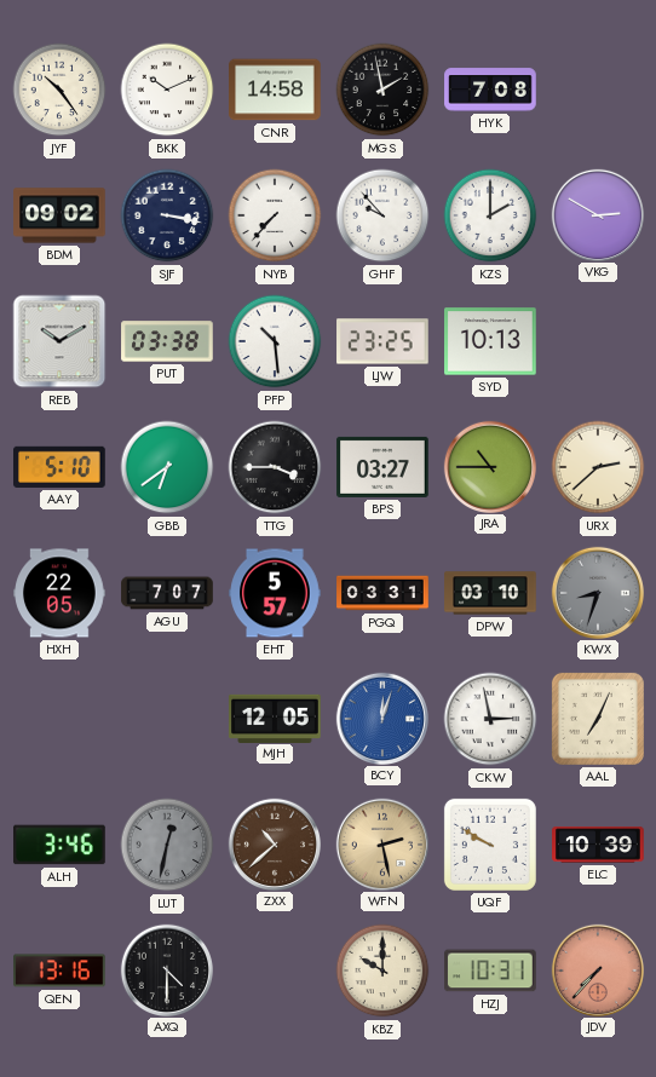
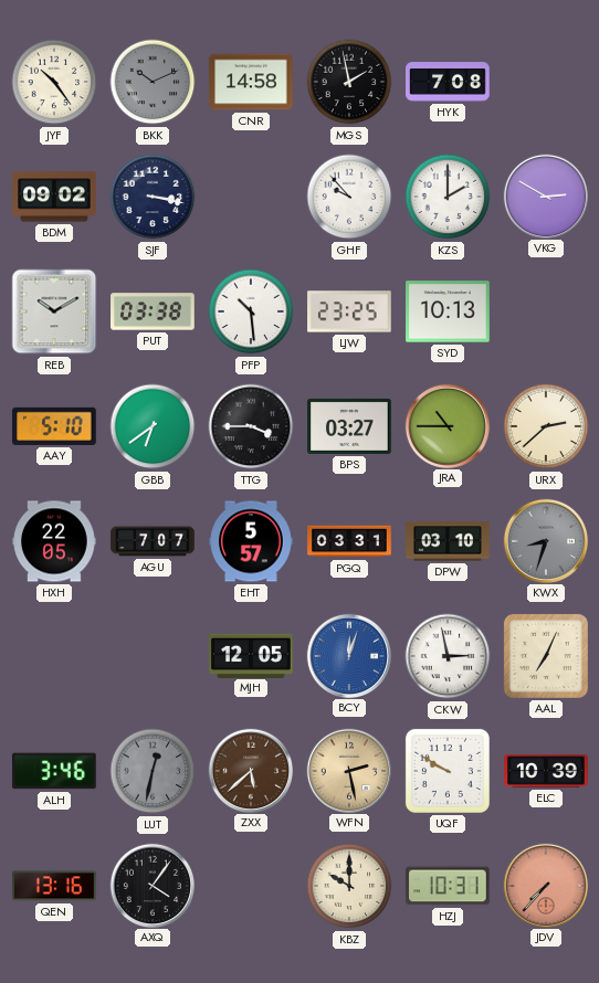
BKK dial: white -> grey (153, 82)
NYB: 7:37 -> none (275, 215)
ZXX: 10:38 -> 5:38 (250, 770)
AXQ: 4:30 -> 4:06 (151, 885)
